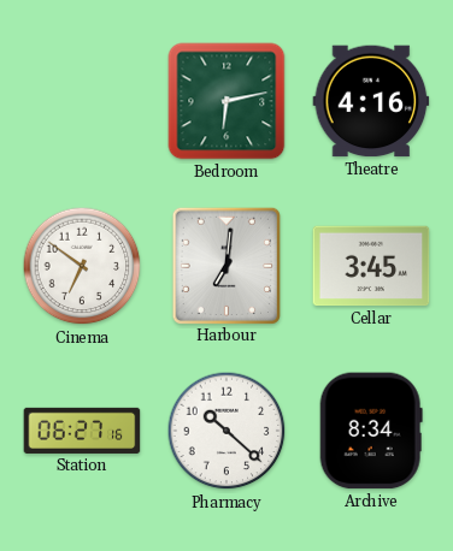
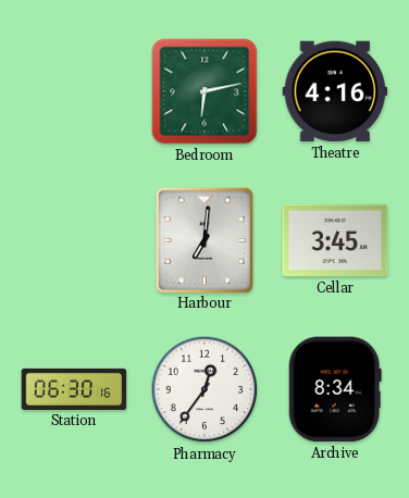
Cinema: 6:51 -> none (82, 266)
Station: 06:27 -> 06:30 (74, 389)
Pharmacy: 10:22 -> 12:36 (205, 389)
